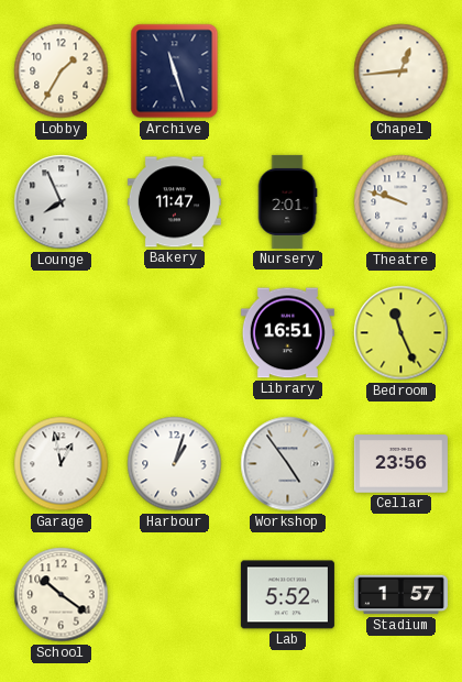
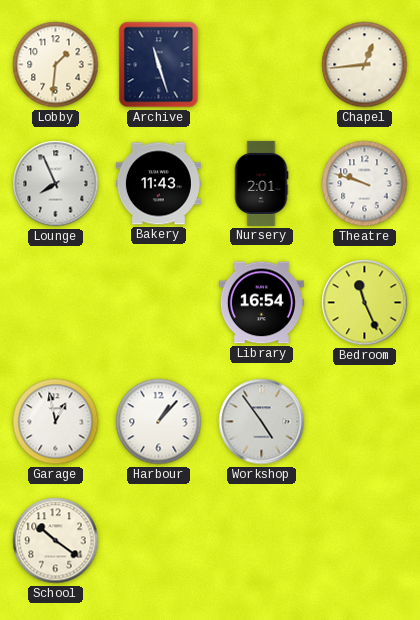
Lobby: 1:35 -> 1:31 (56, 65)
Bakery: 11:47 -> 11:43 (158, 184)
Library: 16:51 -> 16:54 (261, 303)
Harbour: 1:03 -> 1:07 (159, 422)
Cellar: 23:56 -> none (400, 464)
Lab: 5:52 -> none (287, 595)
Stadium: 1:57 -> none (400, 595)
